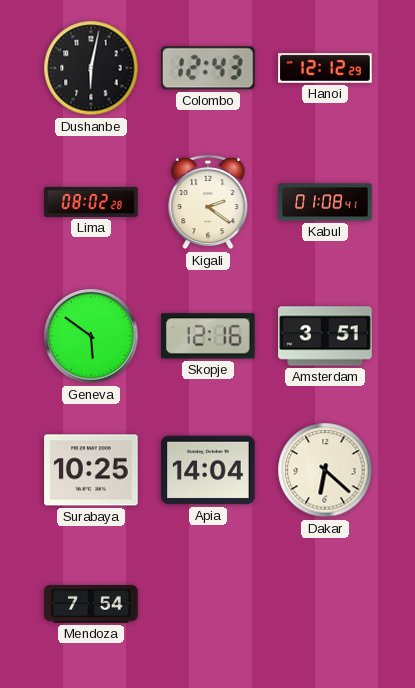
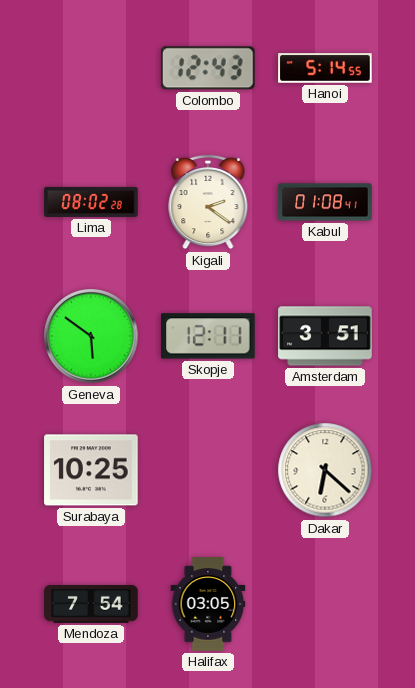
Dushanbe: 6:02 -> none (91, 68)
Hanoi: 12:12 -> 5:14 (325, 68)
Skopje: 12:16 -> 12:11 (208, 336)
Apia: 14:04 -> none (208, 470)
Halifax: none -> 03:05 (208, 604)
